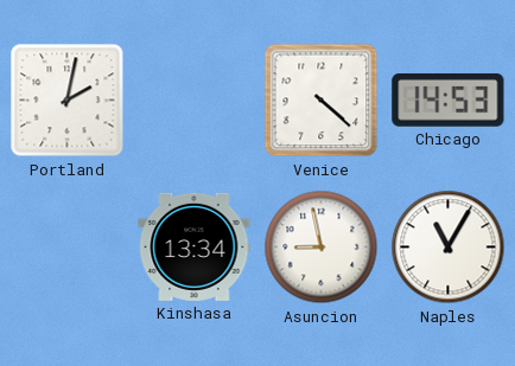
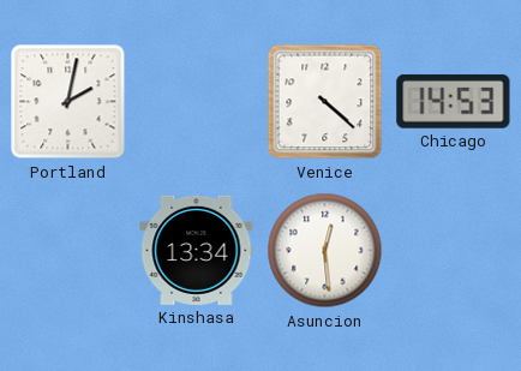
Asuncion: 8:58 -> 12:29 (325, 251)
Naples: 11:05 -> none (449, 248)
